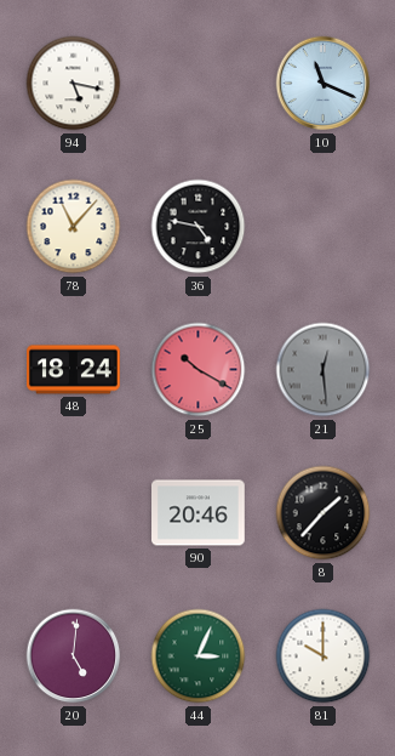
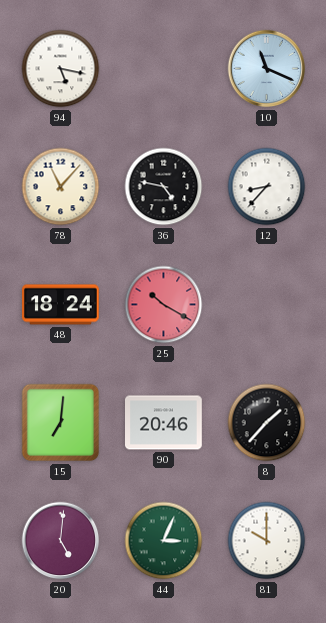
12: none -> 8:37 (267, 187)
21: 12:29 -> none (324, 370)
15: none -> 7:01 (61, 423)
